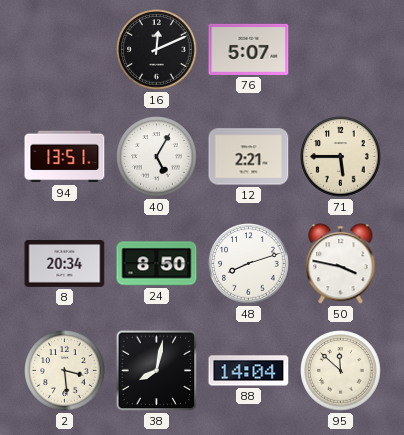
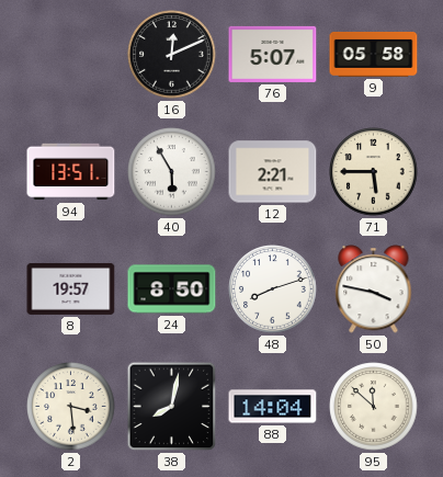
9: none -> 05:58 (374, 54)
40: 5:05 -> 5:55 (172, 172)
8: 20:34 -> 19:57 (71, 288)
